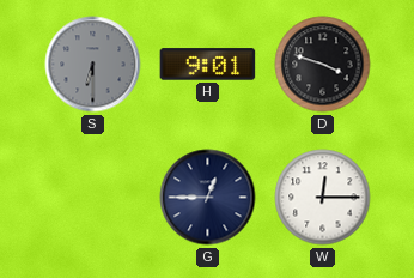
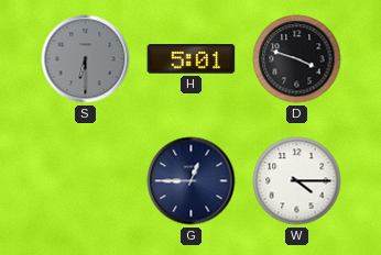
H: 9:01 -> 5:01 (192, 59)
W: 12:15 -> 4:15 (297, 181)
